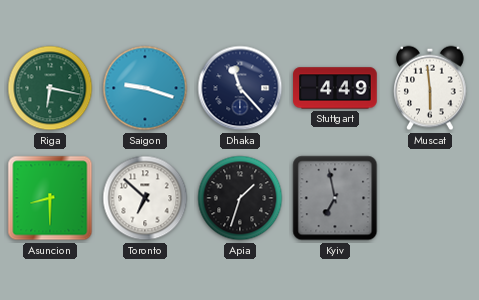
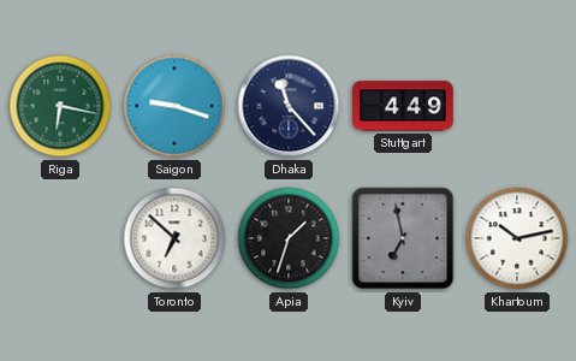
Muscat: 5:59 -> none (431, 88)
Asuncion: 8:30 -> none (50, 198)
Khartoum: none -> 10:13 (517, 238)
